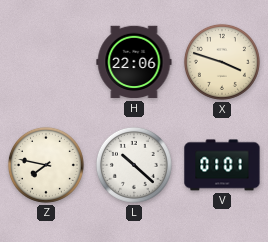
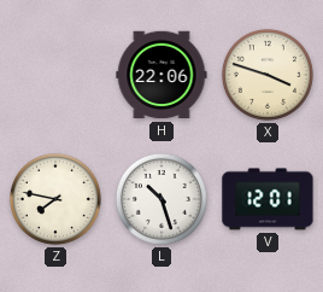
L: 10:22 -> 10:27 (161, 199)
V: 01:01 -> 12:01 (268, 199)
